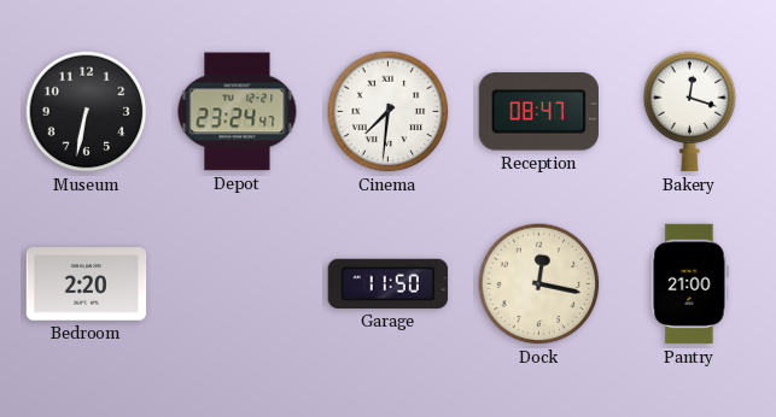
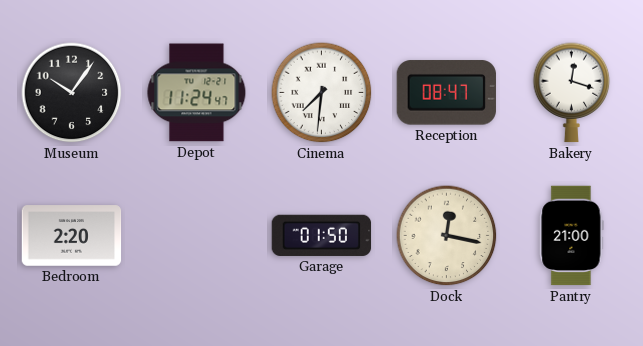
Museum: 6:32 -> 10:06 (72, 93)
Depot: 23:24 -> 11:24 (197, 93)
Garage: 11:50 -> 01:50 (322, 235)
